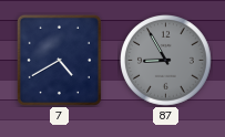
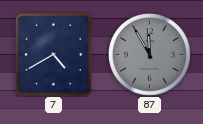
87: 8:55 -> 11:55 (150, 55)
